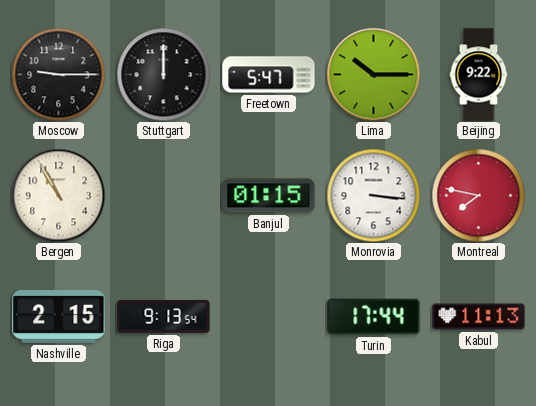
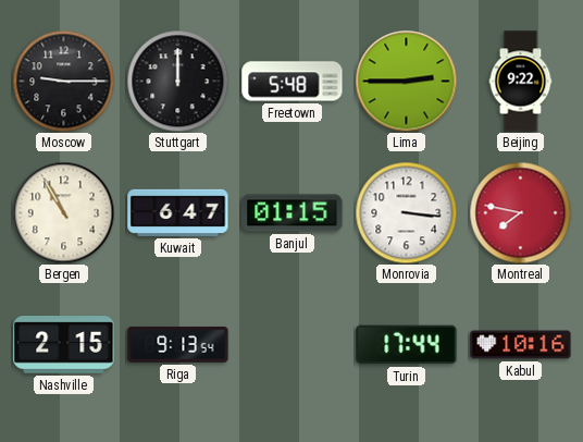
Freetown: 5:47 -> 5:48 (293, 82)
Lima: 10:15 -> 2:45 (406, 81)
Kuwait: none -> 6:47 (178, 212)
Kabul: 11:13 -> 10:16 (521, 345)
